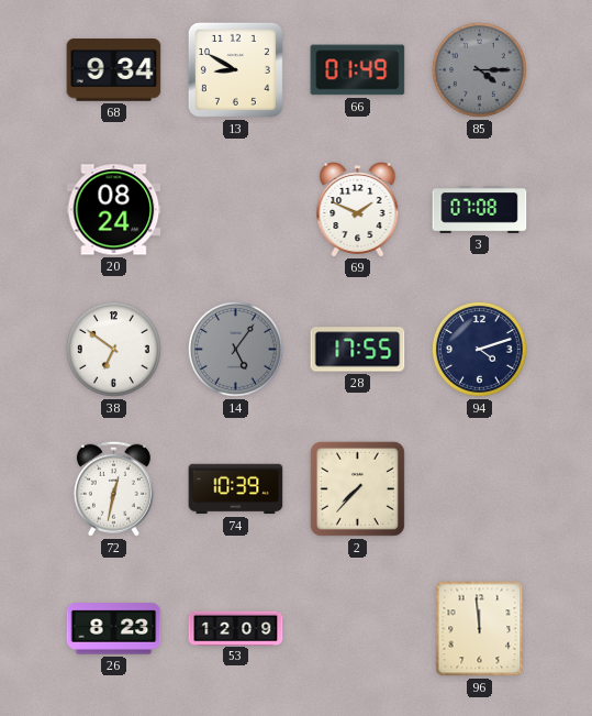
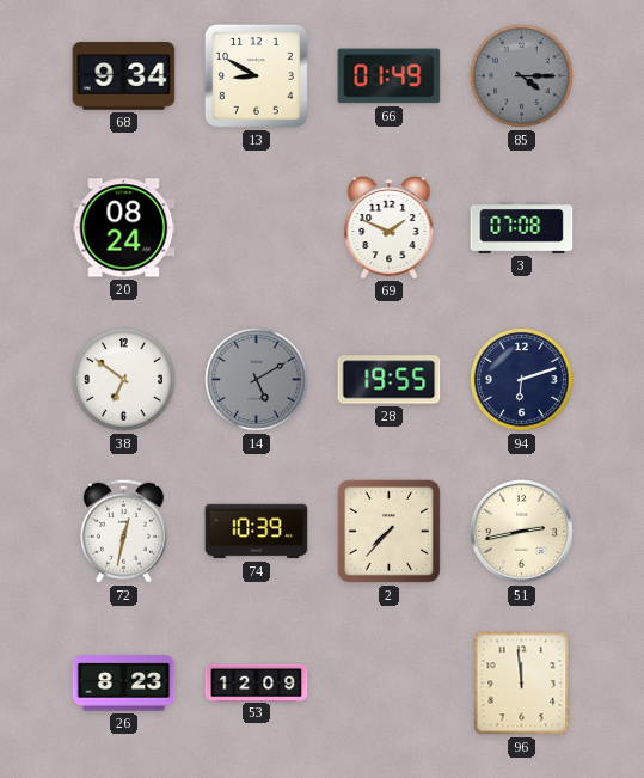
14: 5:06 -> 5:10 (256, 379)
28: 17:55 -> 19:55 (390, 380)
94: 4:12 -> 6:12 (521, 379)
51: none -> 2:43 (522, 532)
